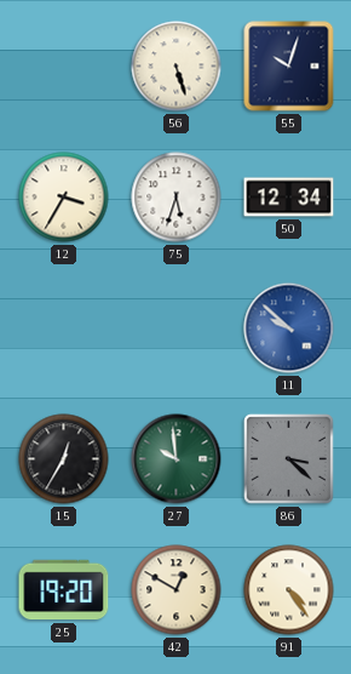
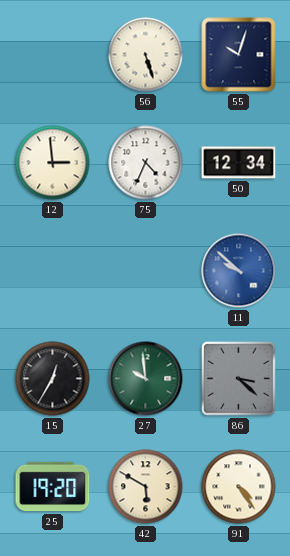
12: 3:35 -> 2:59 (53, 163)
75: 5:33 -> 4:34 (146, 163)
42: 12:50 -> 5:50 (146, 487)
